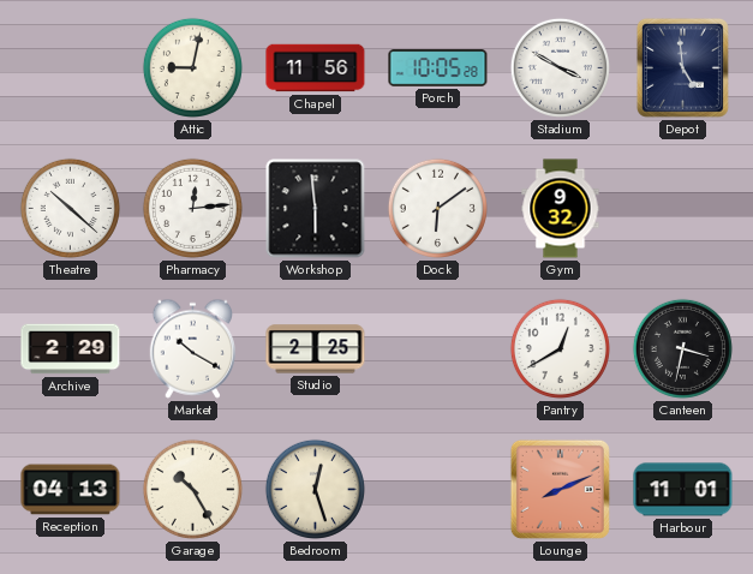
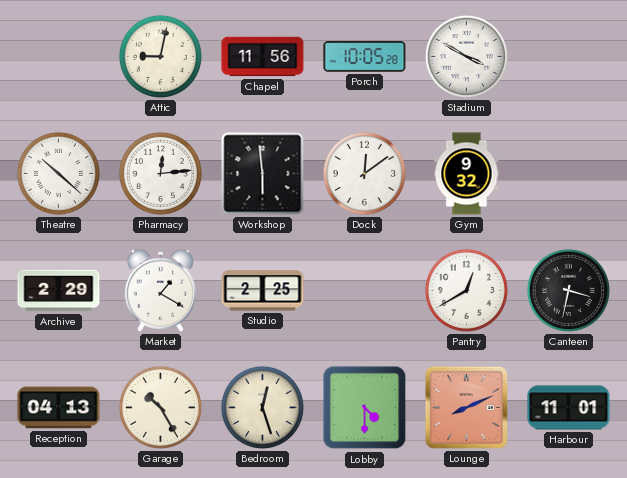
Depot: 4:59 -> none (682, 67)
Dock: 6:09 -> 12:09 (364, 173)
Market: 10:20 -> 1:20 (161, 290)
Lobby: none -> 4:30 (365, 408)
